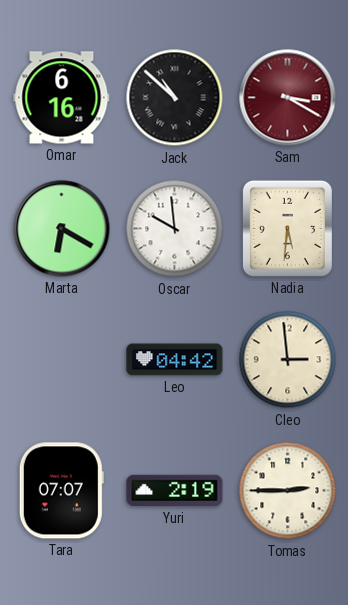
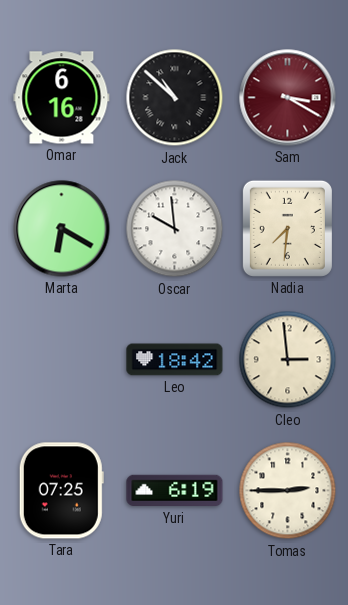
Nadia: 5:31 -> 7:31 (287, 228)
Leo: 04:42 -> 18:42 (175, 360)
Tara: 07:07 -> 07:25 (61, 491)
Yuri: 2:19 -> 6:19 (175, 491)
